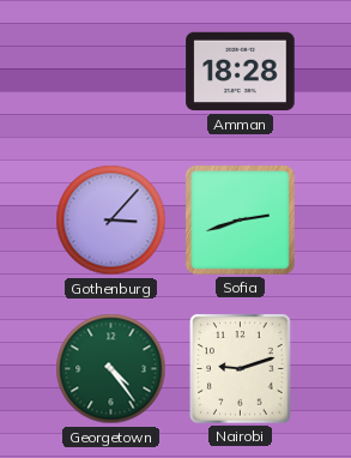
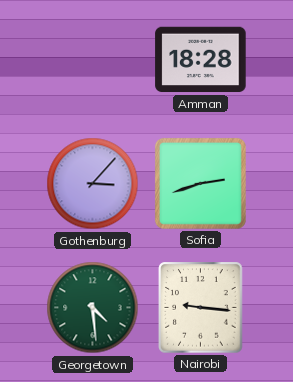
Georgetown: 4:24 -> 4:29 (93, 308)
Nairobi: 9:12 -> 9:16 (201, 308)
